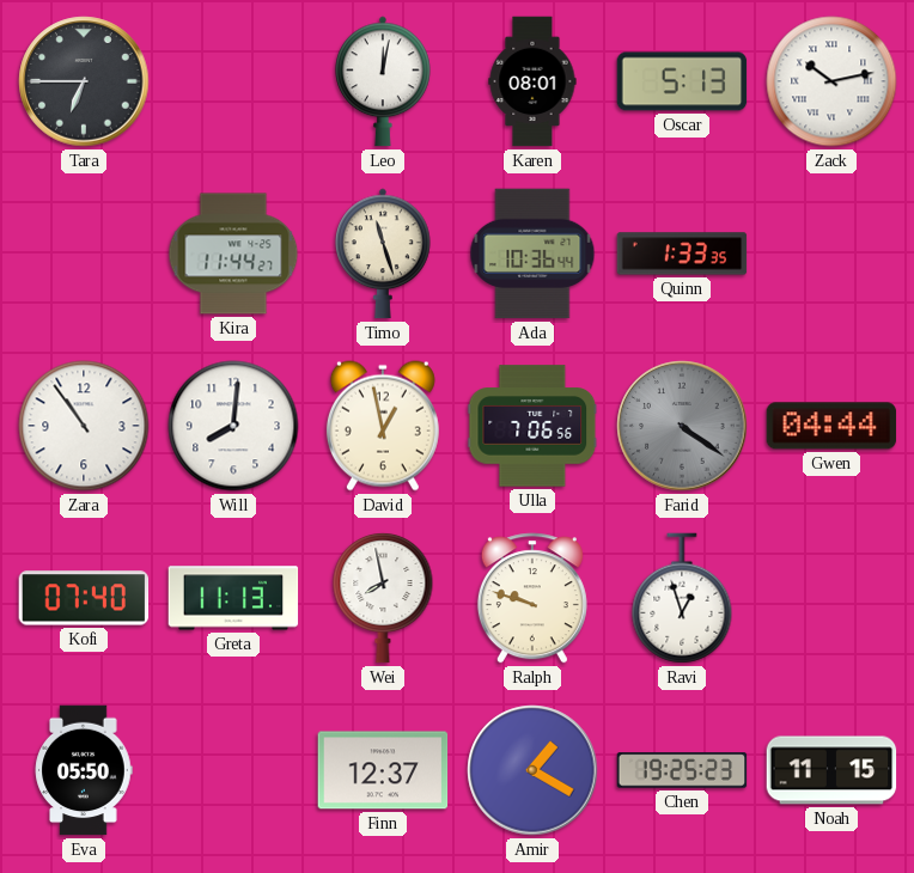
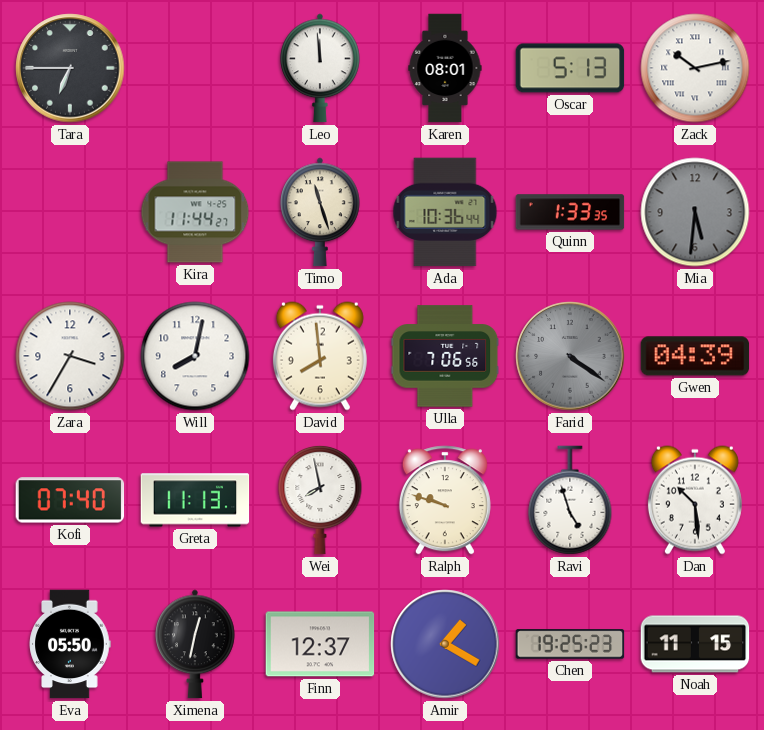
Leo: 12:02 -> 11:59 (320, 68)
Mia: none -> 5:31 (695, 212)
Zara: 10:54 -> 3:35 (70, 356)
Will: 8:01 -> 8:02 (195, 356)
David: 12:58 -> 7:59 (320, 356)
Gwen: 04:44 -> 04:39 (695, 356)
Ravi: 12:57 -> 4:57 (570, 500)
Dan: none -> 10:29 (695, 500)
Ximena: none -> 12:32 (195, 644)
